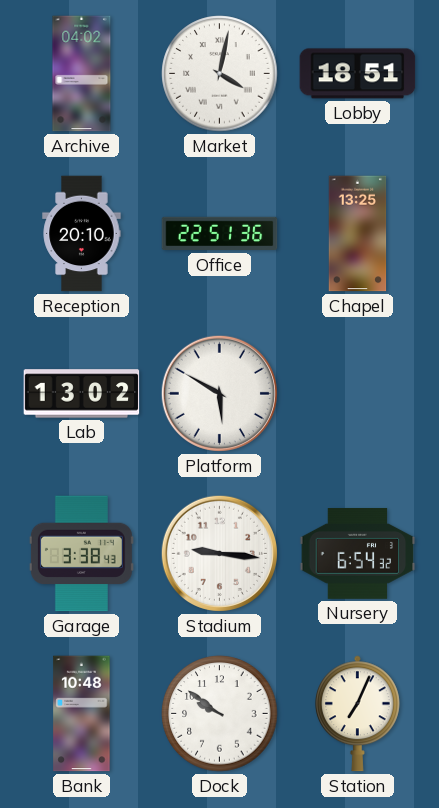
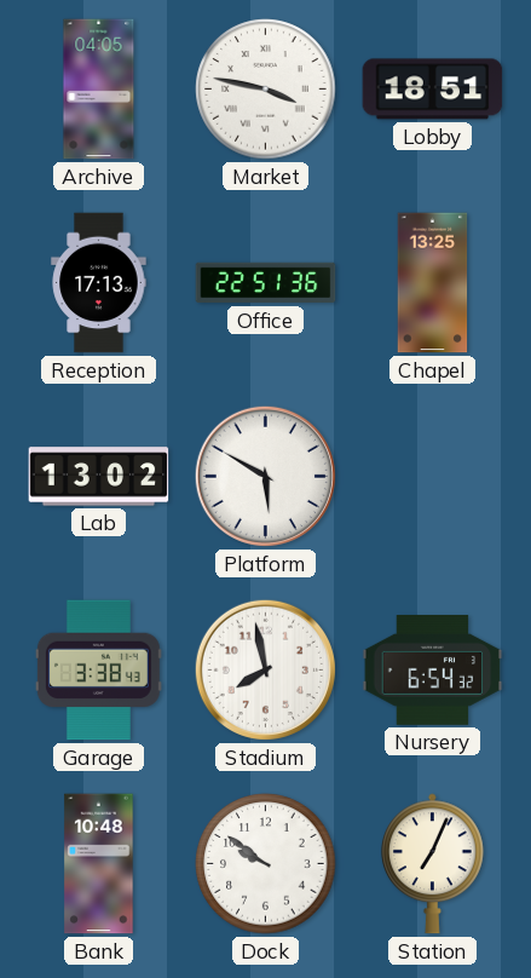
Archive: 04:02 -> 04:05 (99, 90)
Market: 4:02 -> 3:47 (266, 90)
Reception: 20:10 -> 17:13 (99, 283)
Stadium: 9:16 -> 7:58 (265, 669)
